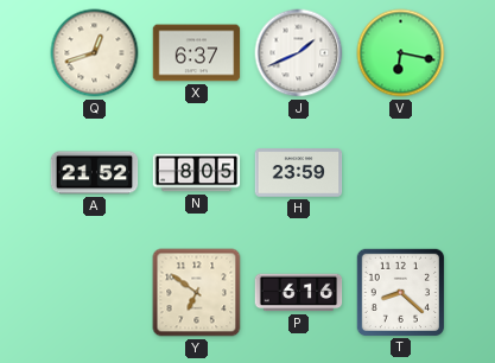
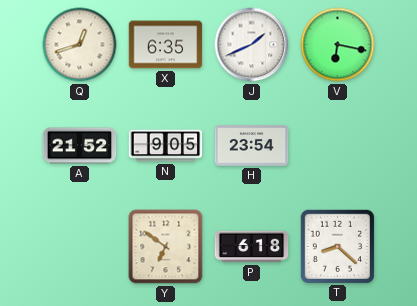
X: 6:37 -> 6:35 (166, 45)
N: 8:05 -> 9:05 (166, 146)
H: 23:59 -> 23:54 (252, 146)
P: 6:16 -> 6:18 (252, 247)
